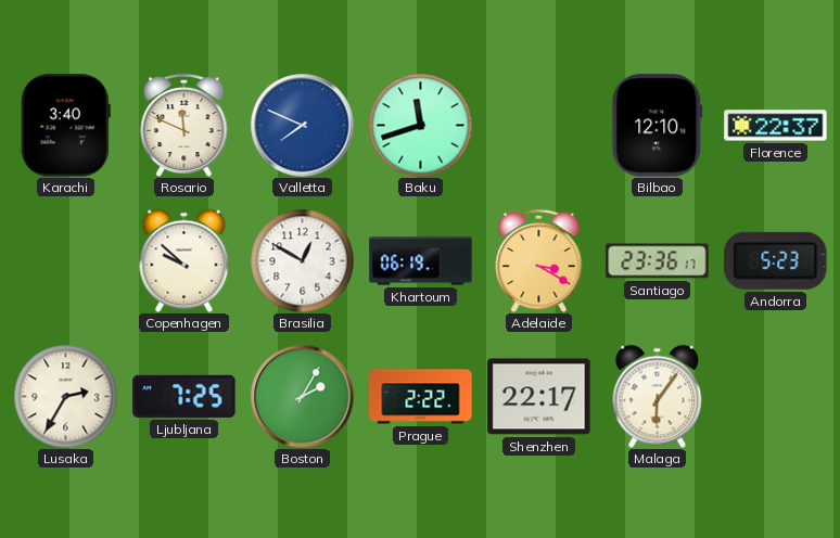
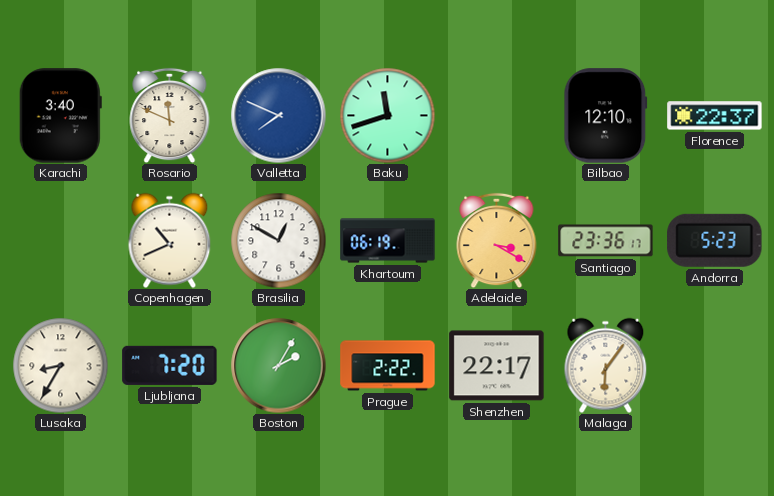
Copenhagen: 9:52 -> 10:41 (170, 240)
Lusaka: 2:35 -> 8:35 (60, 365)
Ljubljana: 7:25 -> 7:20 (170, 365)
